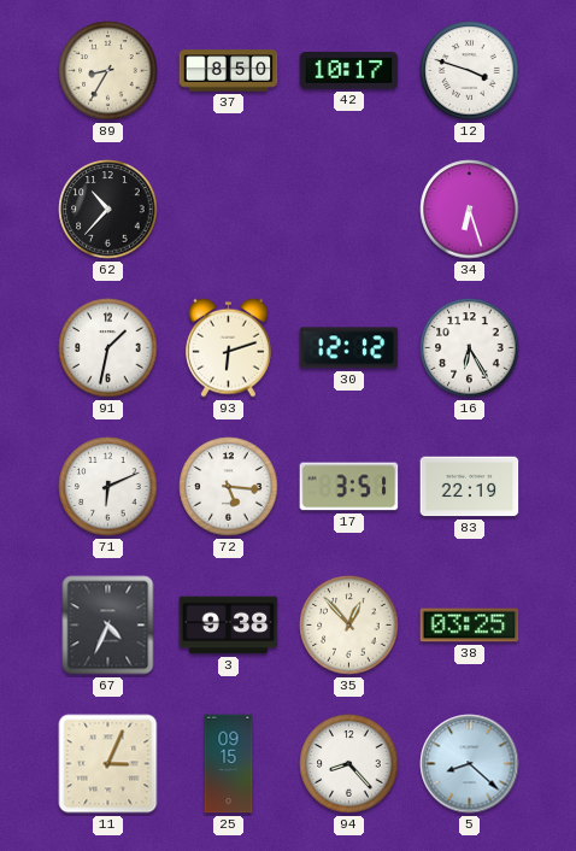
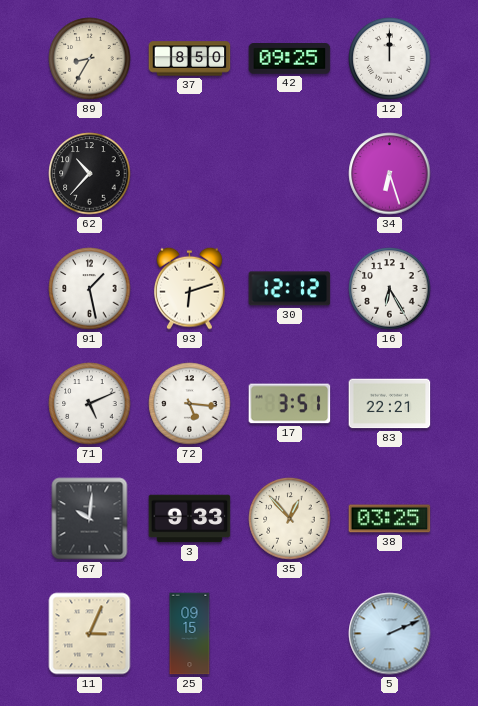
42: 10:17 -> 09:25 (290, 59)
12: 3:48 -> 12:00 (390, 59)
91: 1:32 -> 1:28 (90, 289)
71: 6:11 -> 5:11 (90, 404)
83: 22:19 -> 22:21 (390, 404)
67: 4:34 -> 10:01 (90, 519)
3: 9:38 -> 9:33 (190, 519)
94: 8:23 -> none (349, 764)
5: 8:22 -> 2:11 (390, 634)
